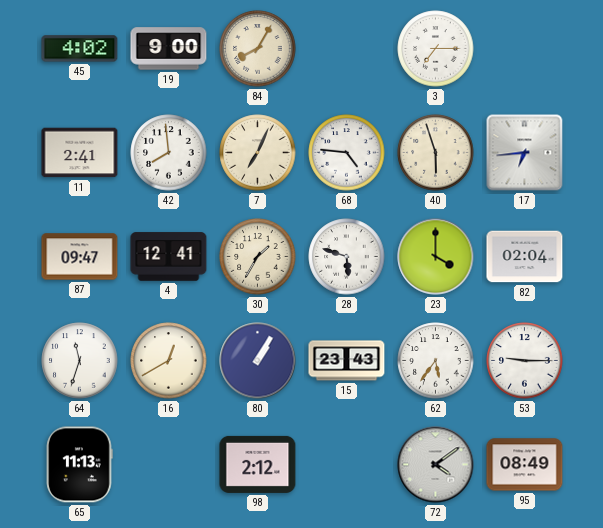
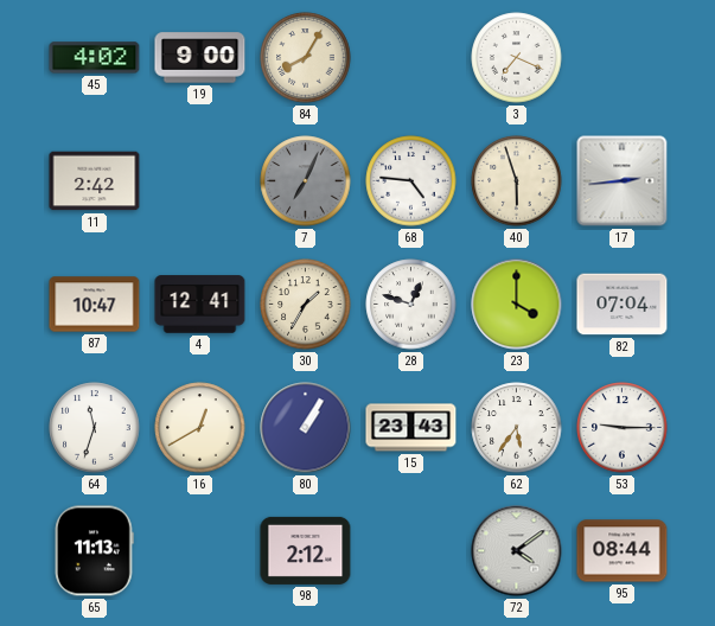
3: 7:15 -> 7:19 (517, 58)
11: 2:41 -> 2:42 (95, 181)
42: 7:59 -> none (169, 153)
7 dial: cream -> grey (306, 181)
17: 6:44 -> 2:44 (623, 181)
87: 09:47 -> 10:47 (95, 305)
28: 5:48 -> 12:48 (411, 305)
82: 02:04 -> 07:04 (623, 305)
95: 08:49 -> 08:44 (623, 551)
